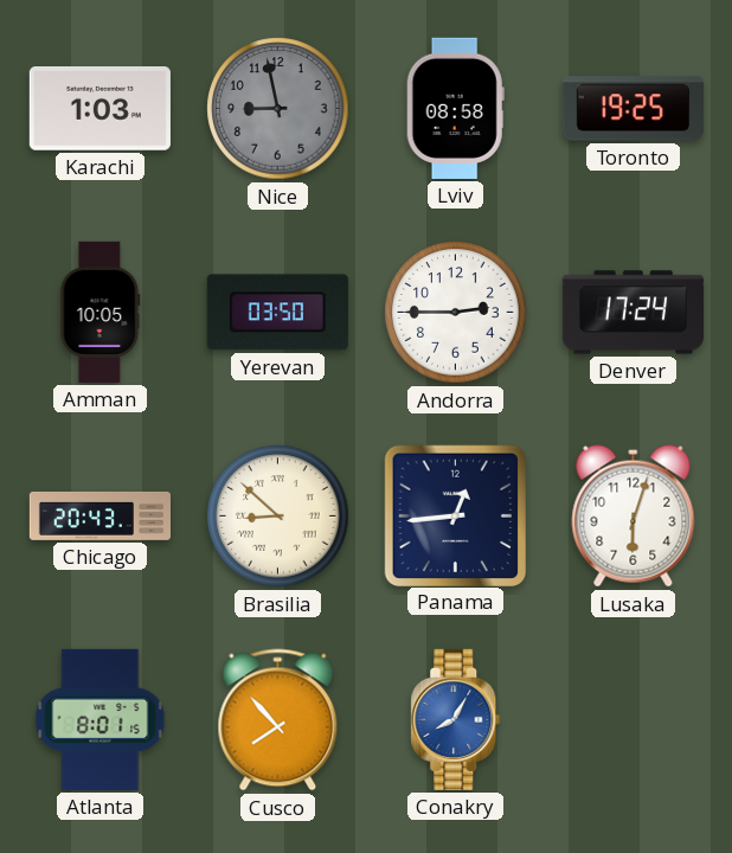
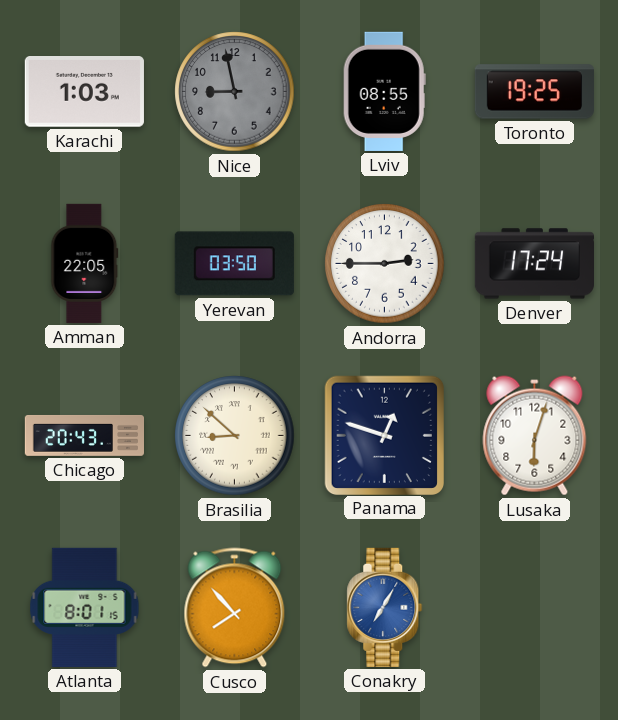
Lviv: 08:58 -> 08:55 (384, 91)
Amman: 10:05 -> 22:05 (85, 263)
Panama: 12:44 -> 12:48 (384, 435)
Conakry: 8:05 -> 7:05 (385, 607)
